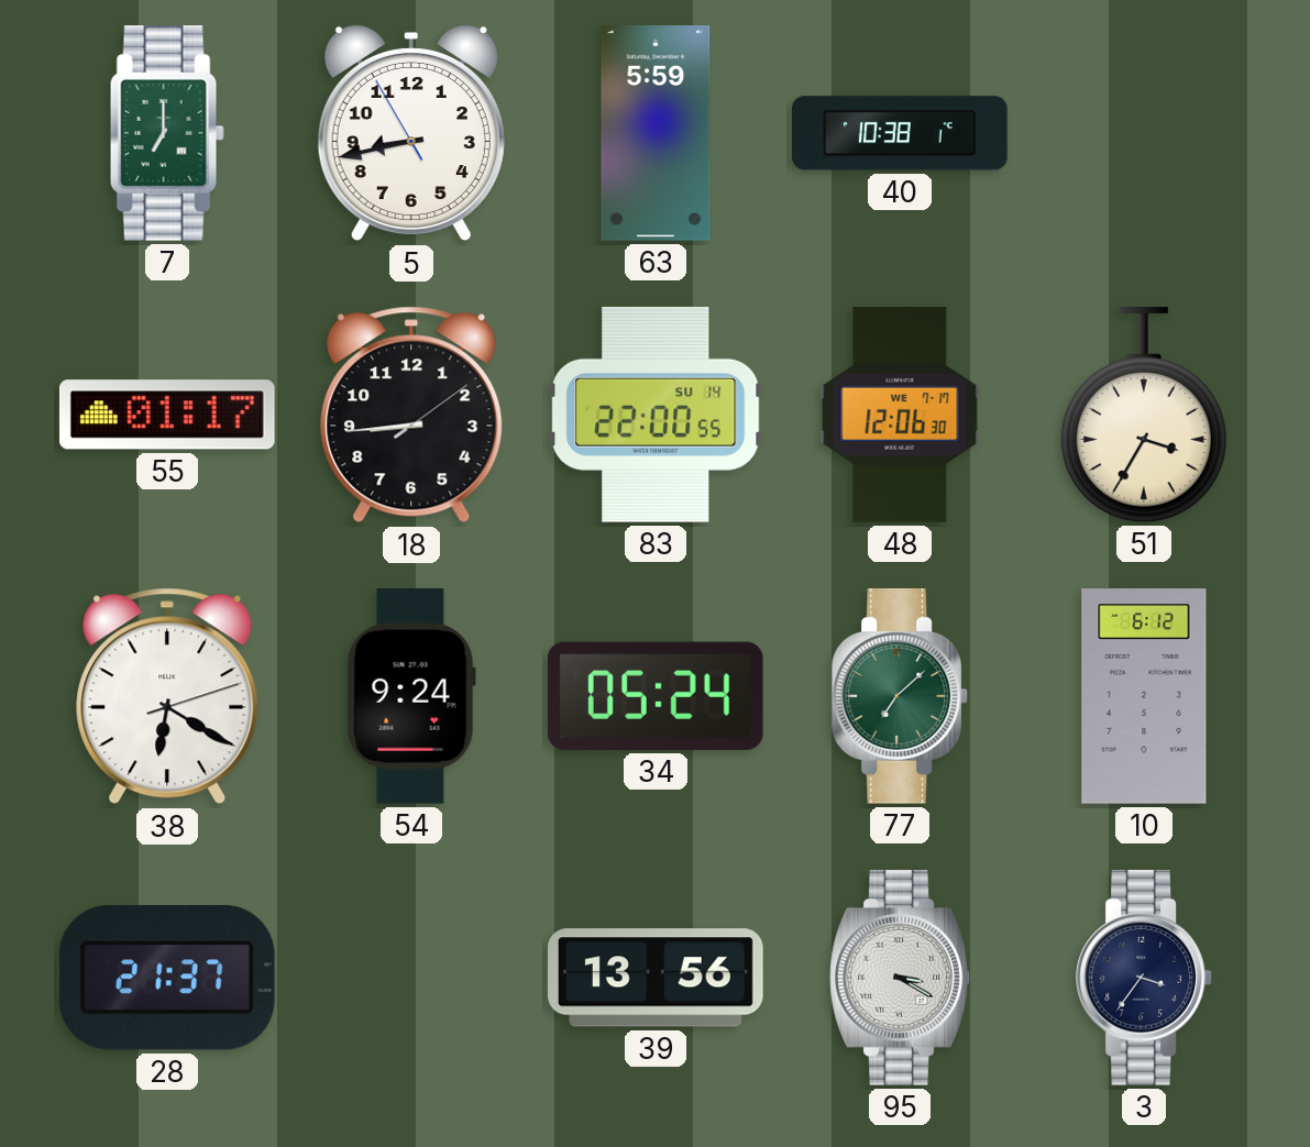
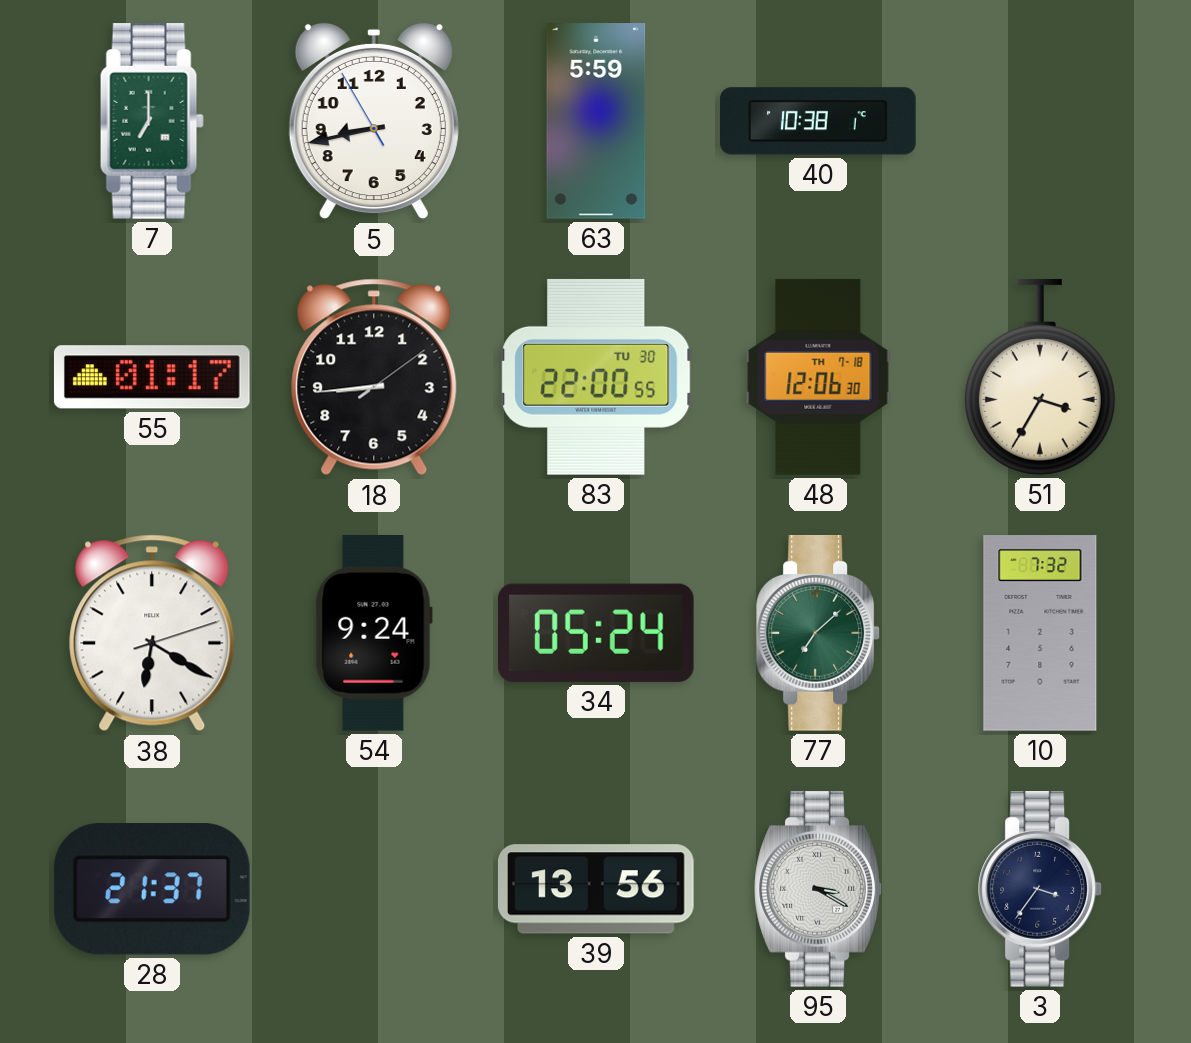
83 date: SU 14 -> TU 30 (596, 377)
48 date: WE 7-17 -> TH 7-18 (818, 377)
10: 6:12 -> 7:32 (1040, 633)
